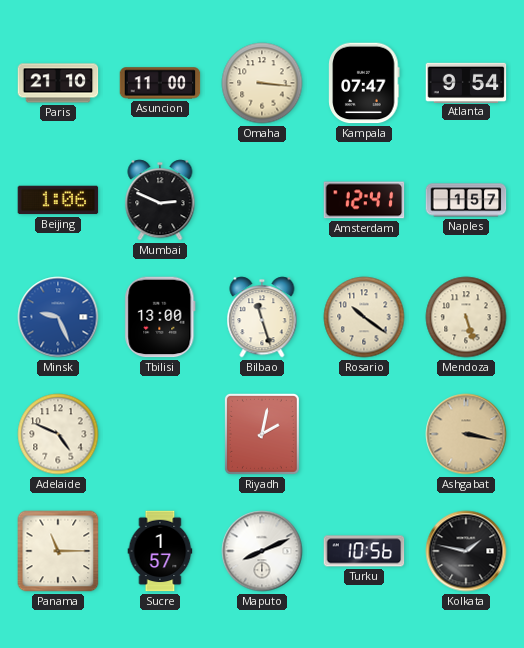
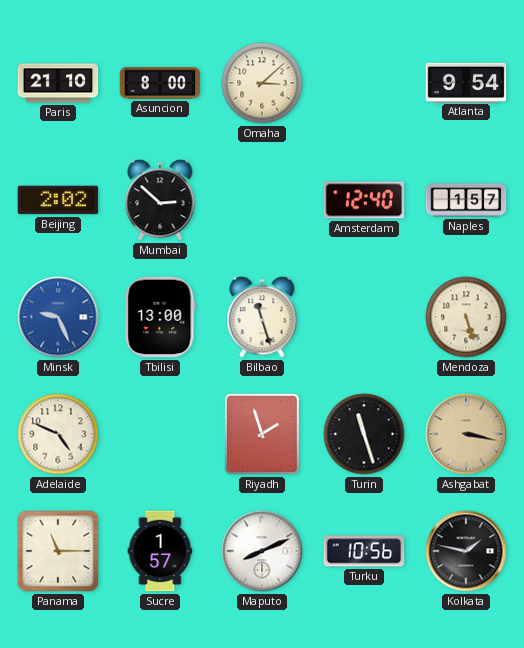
Asuncion: 11:00 -> 8:00 (160, 83)
Omaha: 3:16 -> 3:08 (262, 83)
Kampala: 07:47 -> none (364, 83)
Beijing: 1:06 -> 2:02 (58, 200)
Mumbai: 2:49 -> 2:52 (160, 200)
Amsterdam: 12:41 -> 12:40 (364, 200)
Rosario: 10:21 -> none (364, 317)
Riyadh: 2:02 -> 1:57 (262, 434)
Turin: none -> 11:27 (364, 434)
